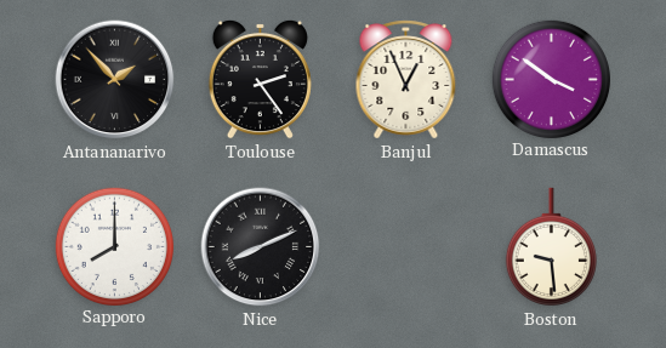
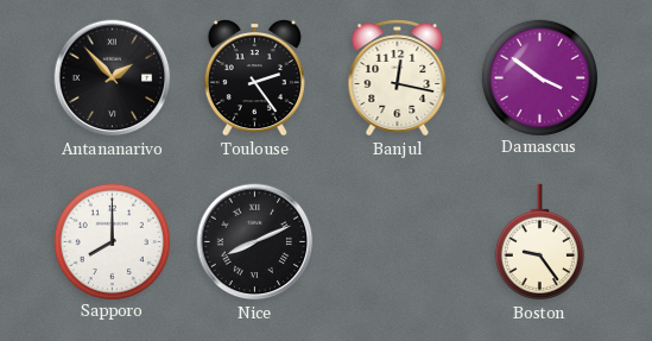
Banjul: 12:56 -> 12:17 (398, 78)
Boston: 9:29 -> 9:24 (539, 242)
